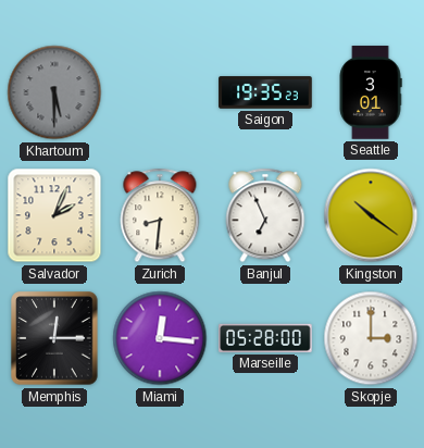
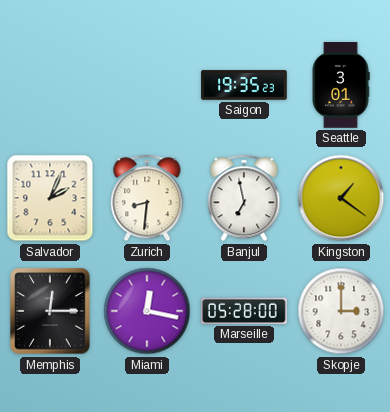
Khartoum: 5:30 -> none (54, 92)
Banjul: 6:56 -> 6:58 (244, 198)
Kingston: 10:21 -> 1:21 (341, 198)
Miami: 12:16 -> 12:17 (147, 311)
